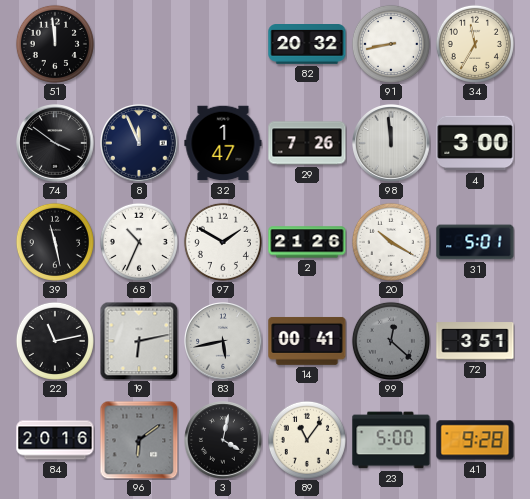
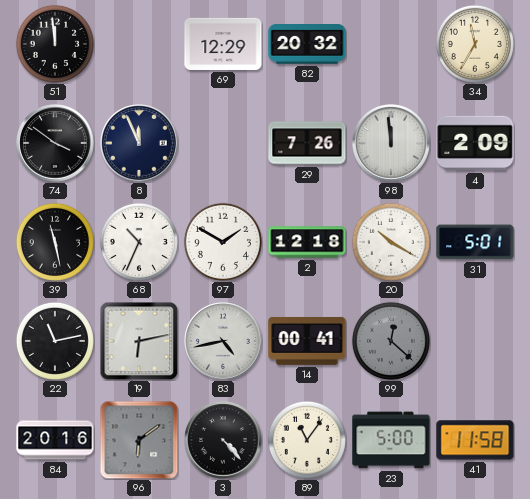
69: none -> 12:29 (223, 44)
91: 8:43 -> none (391, 44)
32: 1:47 -> none (223, 143)
4: 3:00 -> 2:09 (475, 143)
2: 21:26 -> 12:18 (307, 242)
83: 5:43 -> 4:43 (223, 341)
72: 3:51 -> none (475, 341)
3: 4:02 -> 4:23 (223, 440)
41: 9:28 -> 11:58 (475, 440)
